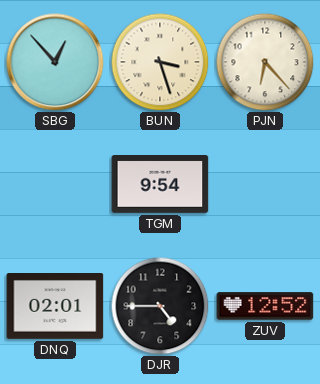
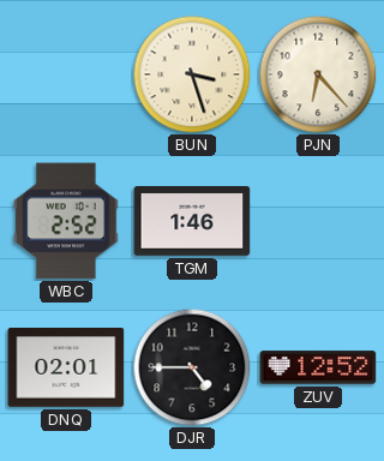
SBG: 12:53 -> none (55, 62)
WBC: none -> 2:52 (66, 221)
TGM: 9:54 -> 1:46 (192, 222)
